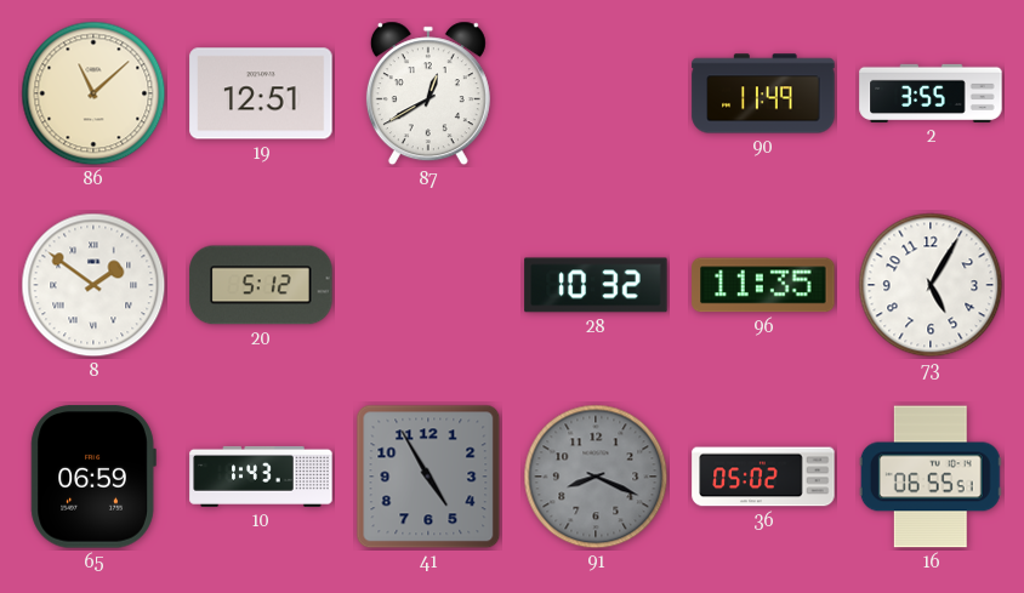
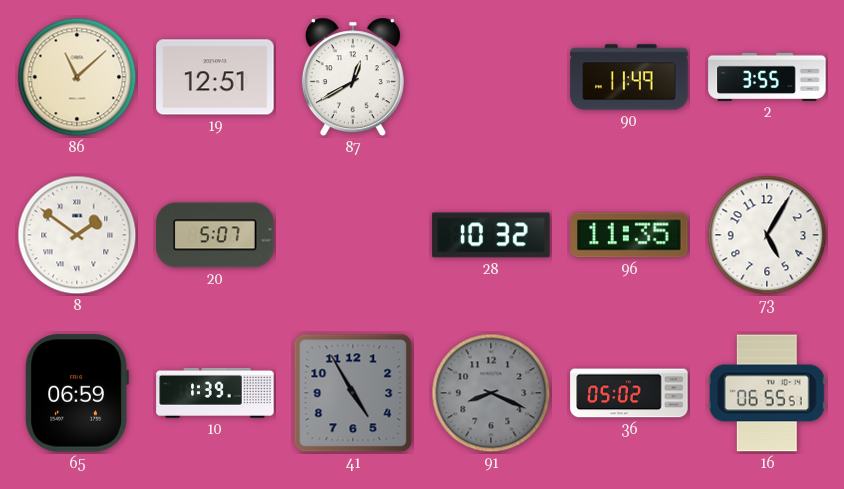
20: 5:12 -> 5:07 (215, 235)
10: 1:43 -> 1:39 (215, 393)
